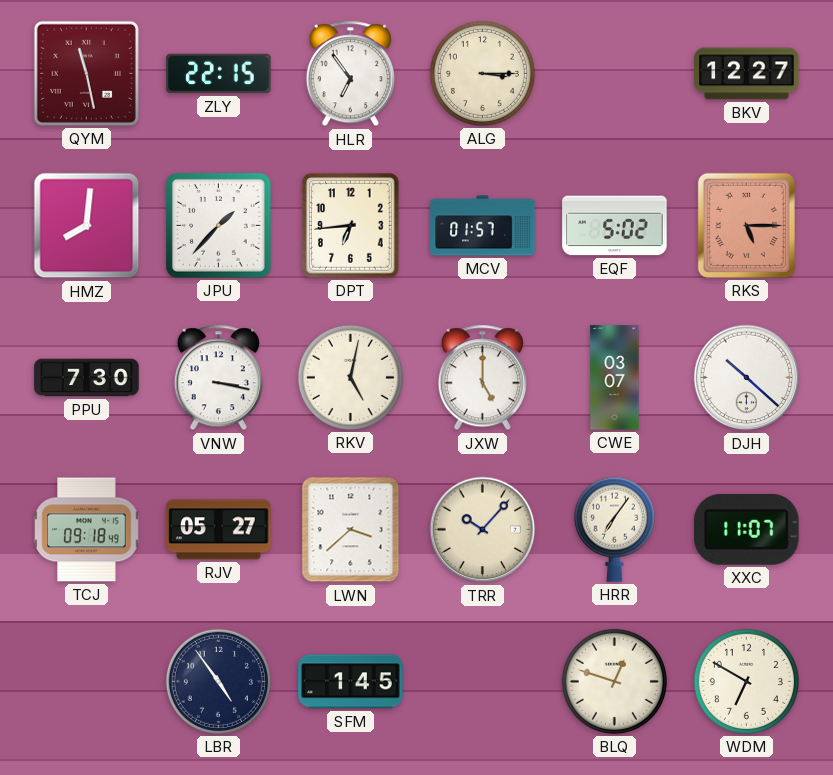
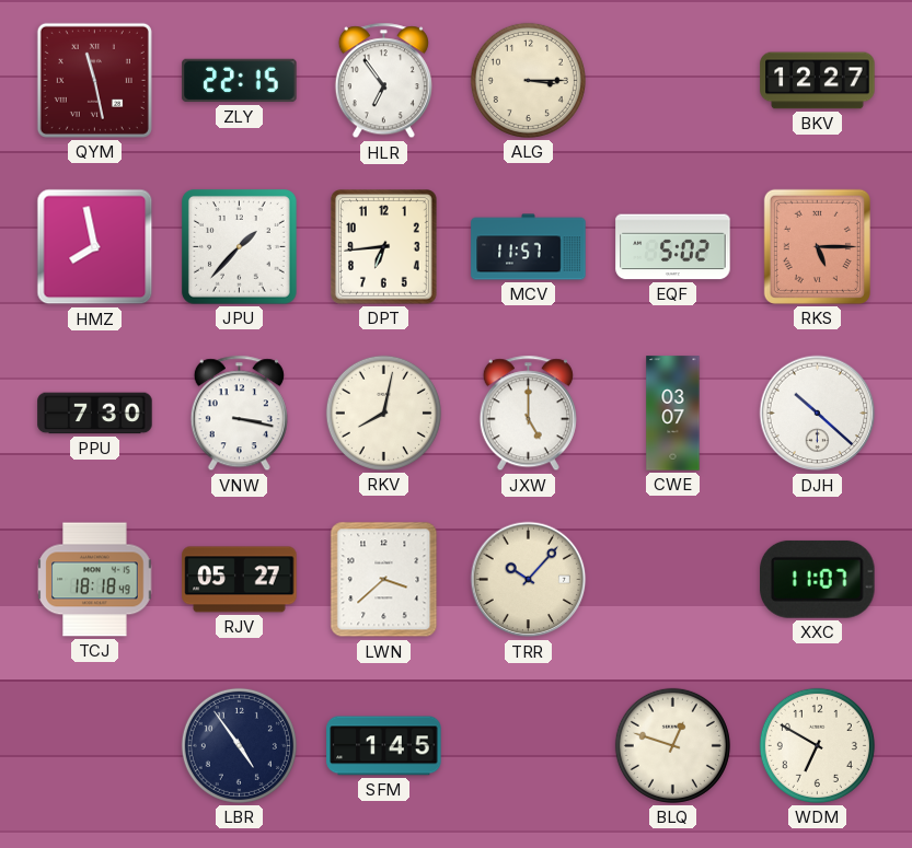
HMZ: 8:01 -> 7:58 (95, 247)
MCV: 01:57 -> 11:57 (529, 247)
RKV: 5:02 -> 8:02 (383, 413)
TCJ: 09:18 -> 18:18 (95, 580)
HRR: 7:06 -> none (614, 529)
